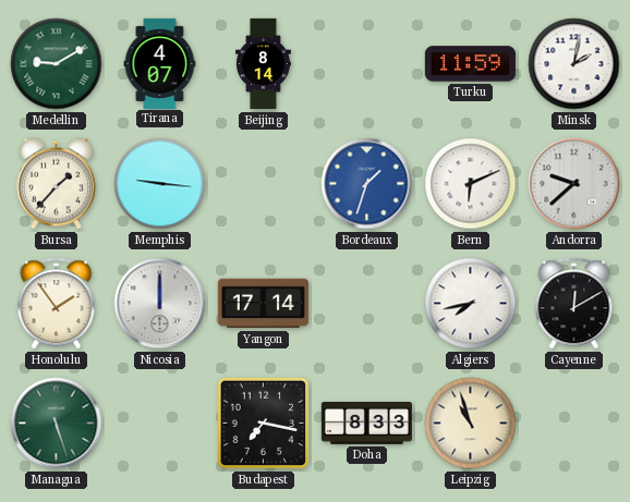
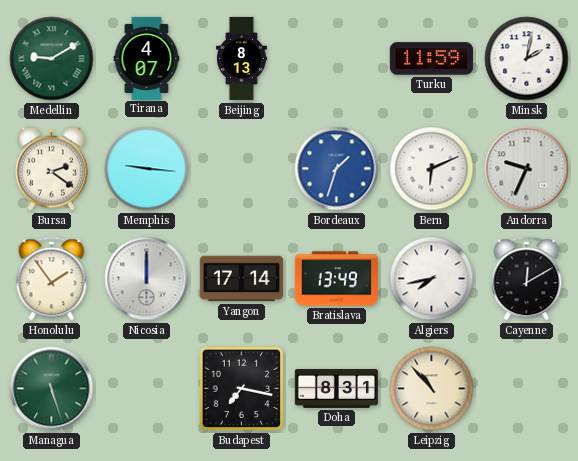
Beijing: 8:14 -> 8:13 (242, 59)
Bursa: 1:37 -> 2:21 (51, 169)
Andorra: 9:38 -> 9:34 (527, 169)
Bratislava: none -> 13:49 (336, 279)
Doha: 8:33 -> 8:31 (336, 388)
Leipzig: 10:57 -> 10:53 (432, 389)
